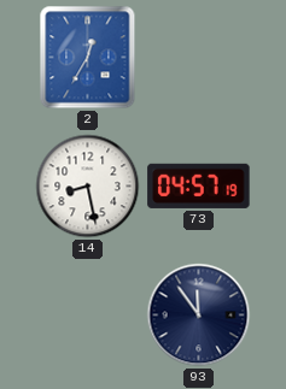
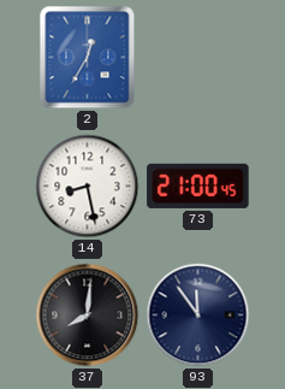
73: 04:57 -> 21:00 (198, 185)
37: none -> 8:01 (88, 316)
